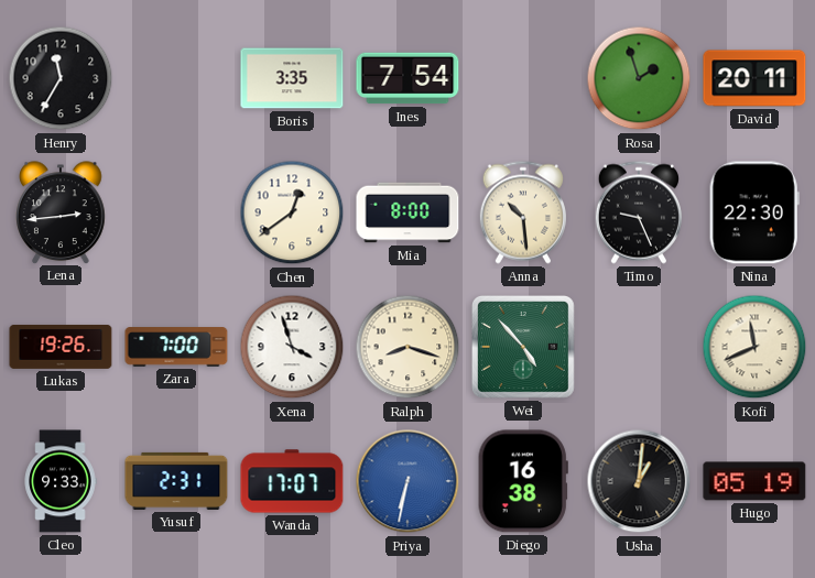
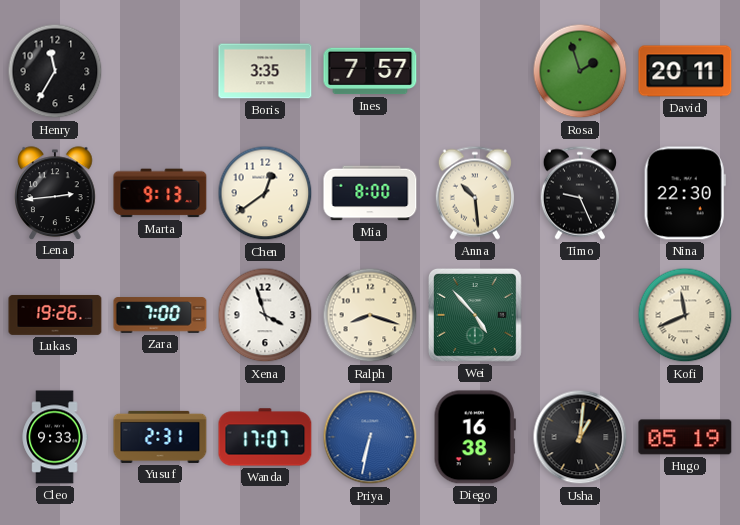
Ines: 7:54 -> 7:57 (370, 71)
Marta: none -> 9:13 (160, 193)
